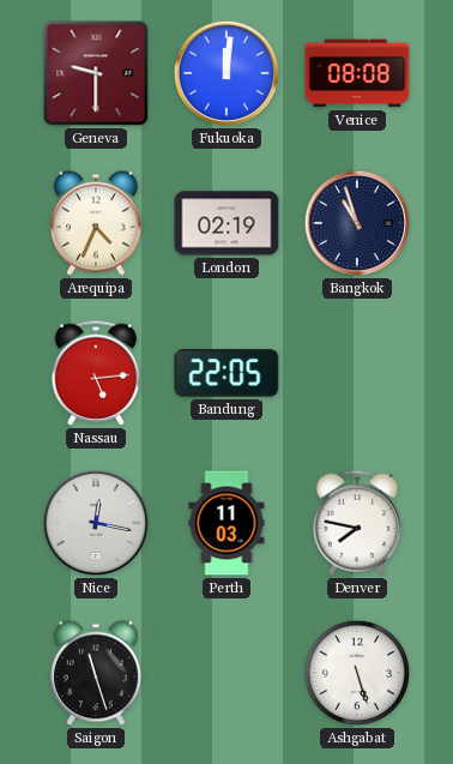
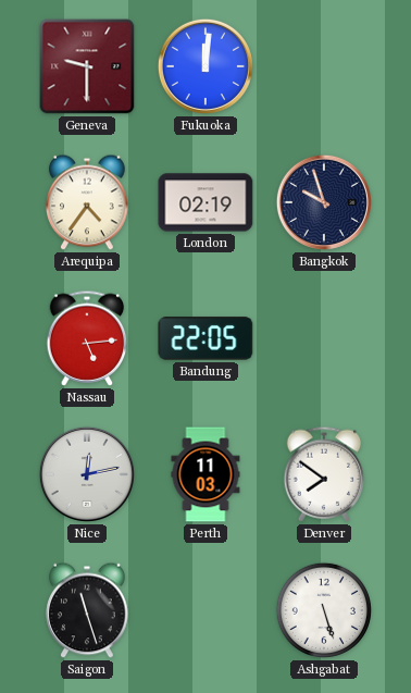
Venice: 08:08 -> none (357, 73)
Arequipa: 4:34 -> 4:36 (87, 202)
Bangkok: 10:57 -> 9:57 (324, 202)
Nice: 12:17 -> 12:13 (87, 474)
Denver: 7:47 -> 7:51 (324, 474)
